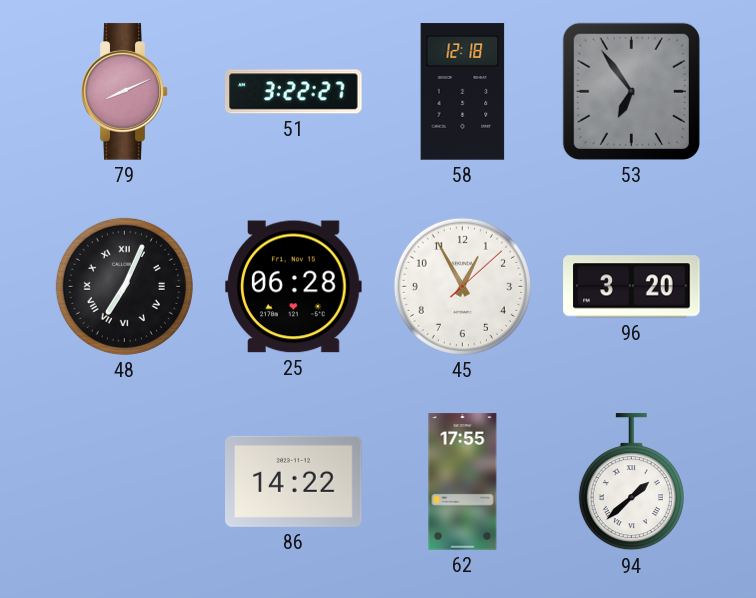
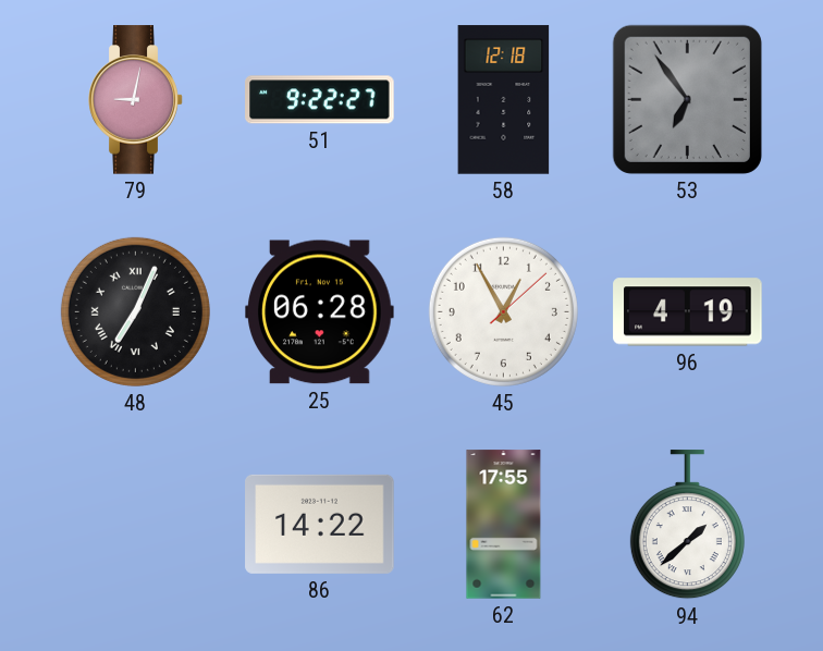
79: 8:11 -> 9:02 (136, 100)
51: 3:22 -> 9:22 (320, 100)
96: 3:20 -> 4:19 (688, 312)
